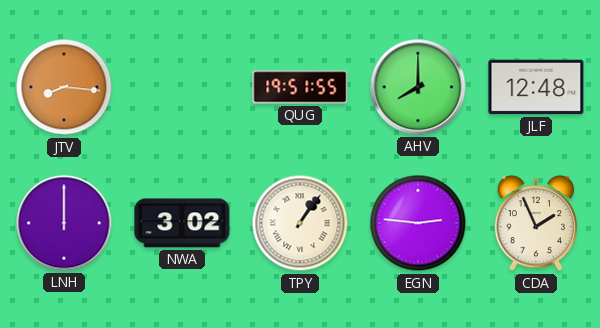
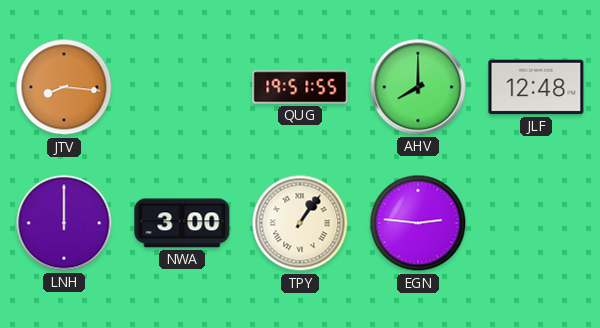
NWA: 3:02 -> 3:00 (182, 223)
CDA: 1:56 -> none (535, 223)
